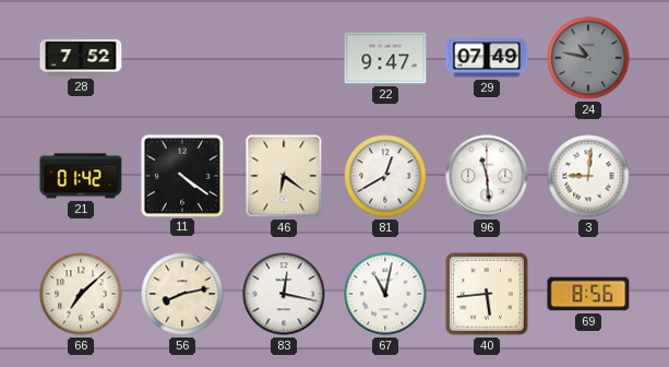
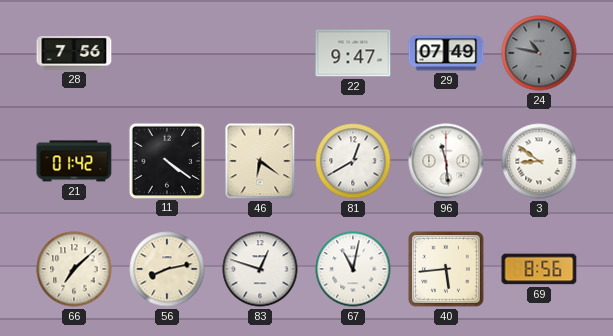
28: 7:52 -> 7:56 (74, 53)
3: 9:01 -> 8:51 (539, 161)
83: 12:17 -> 12:48 (260, 269)
